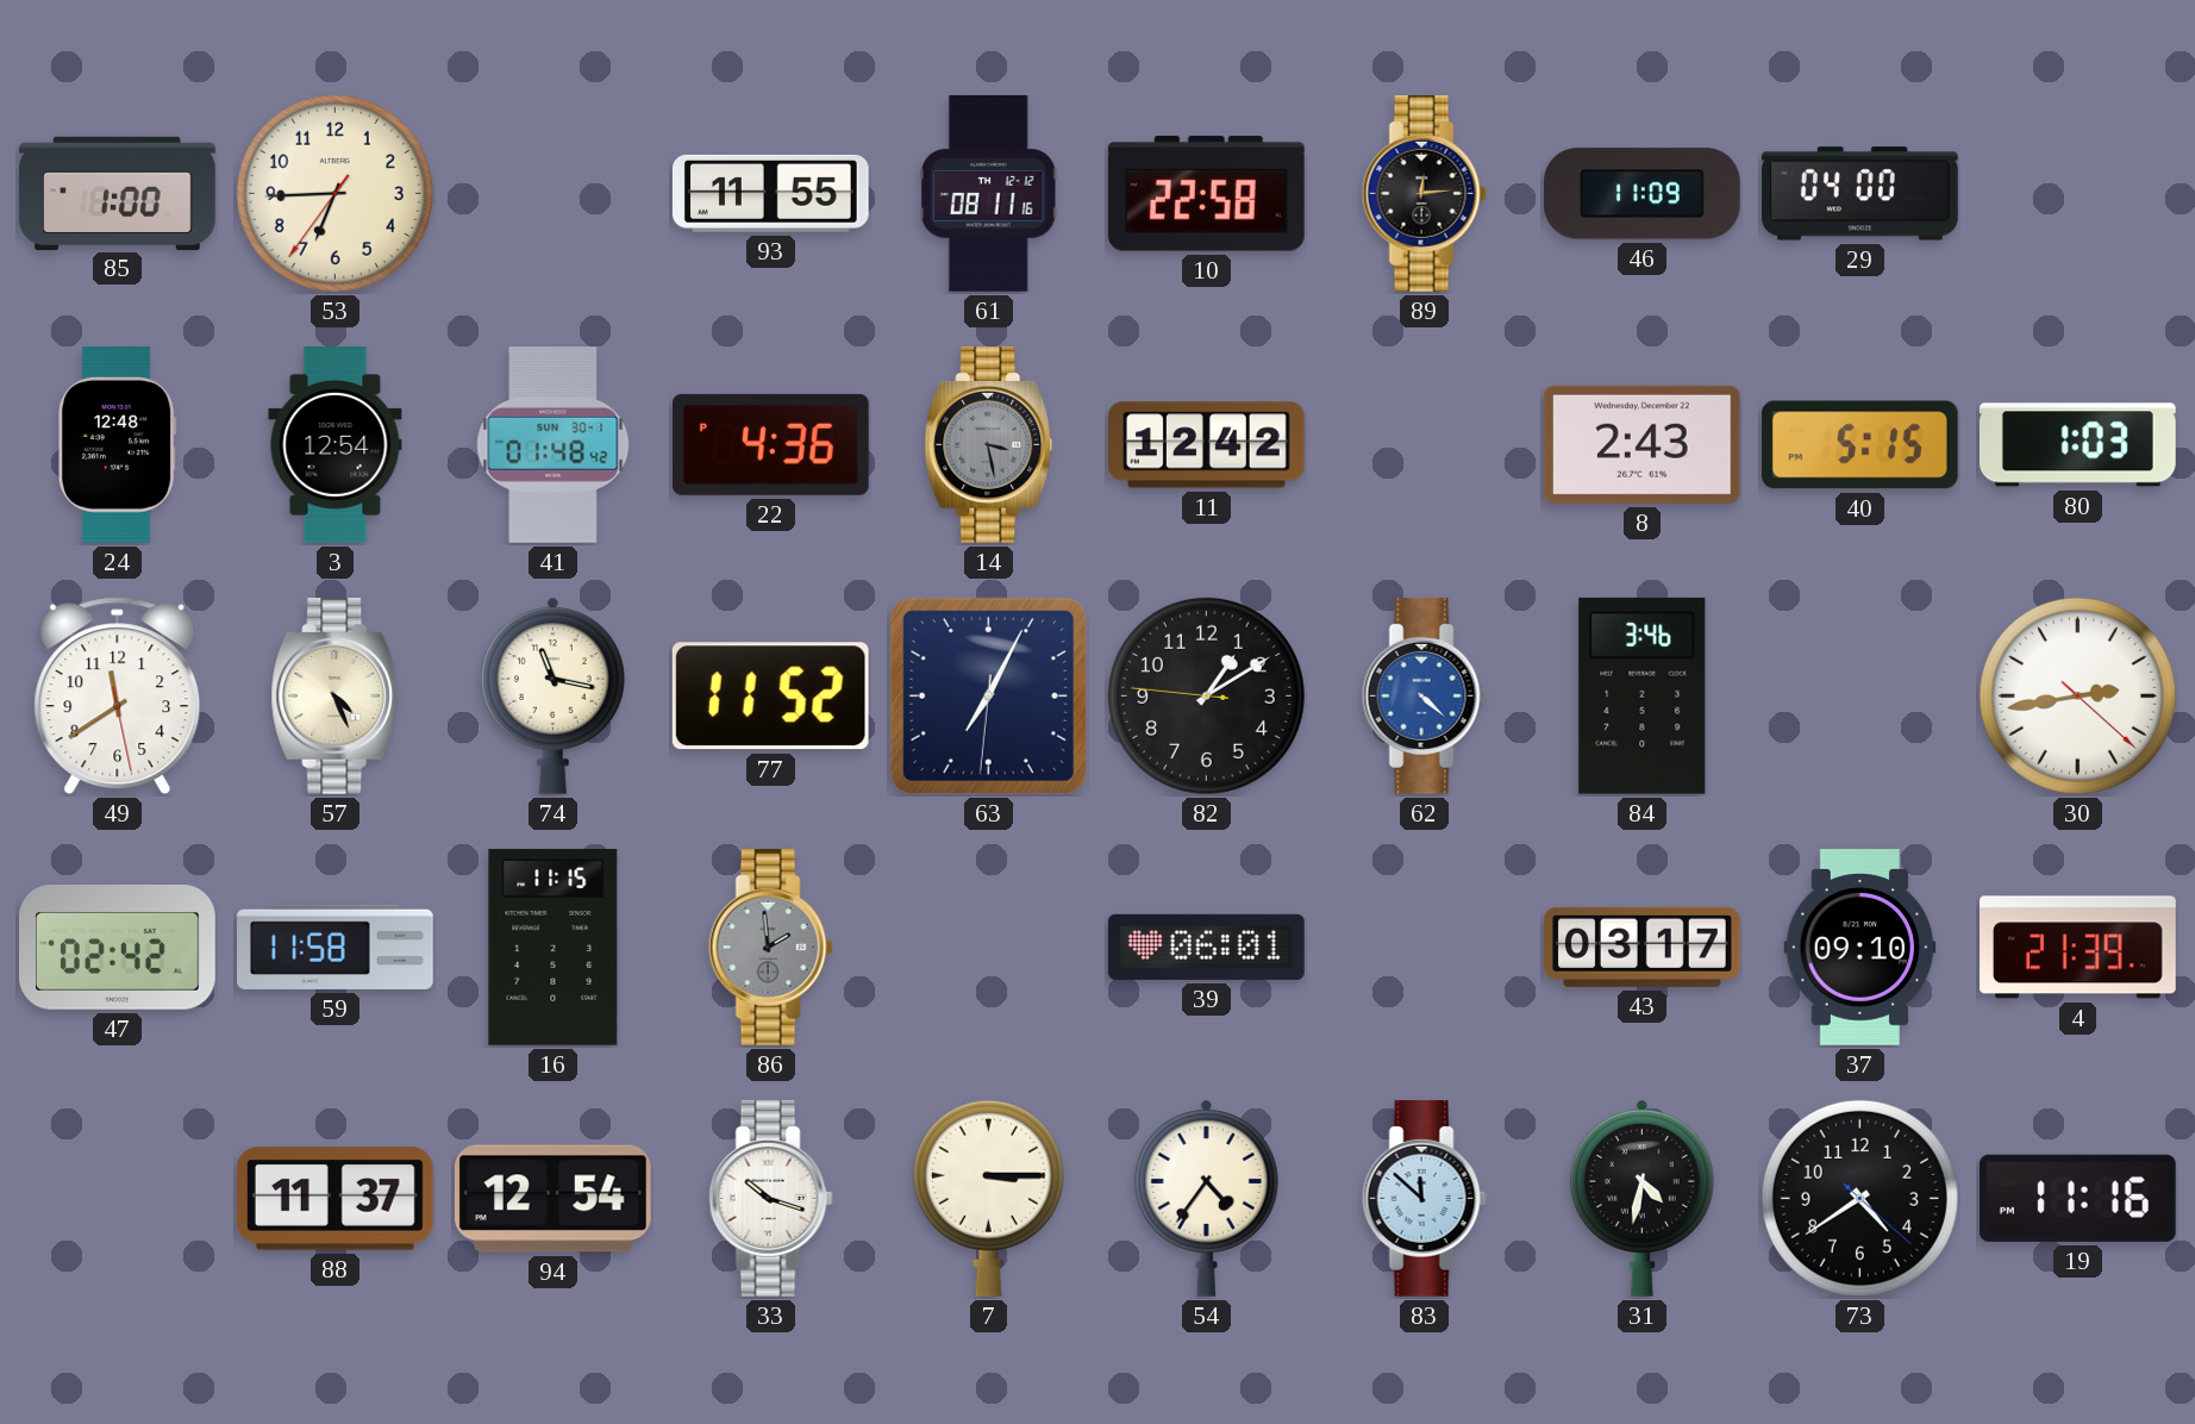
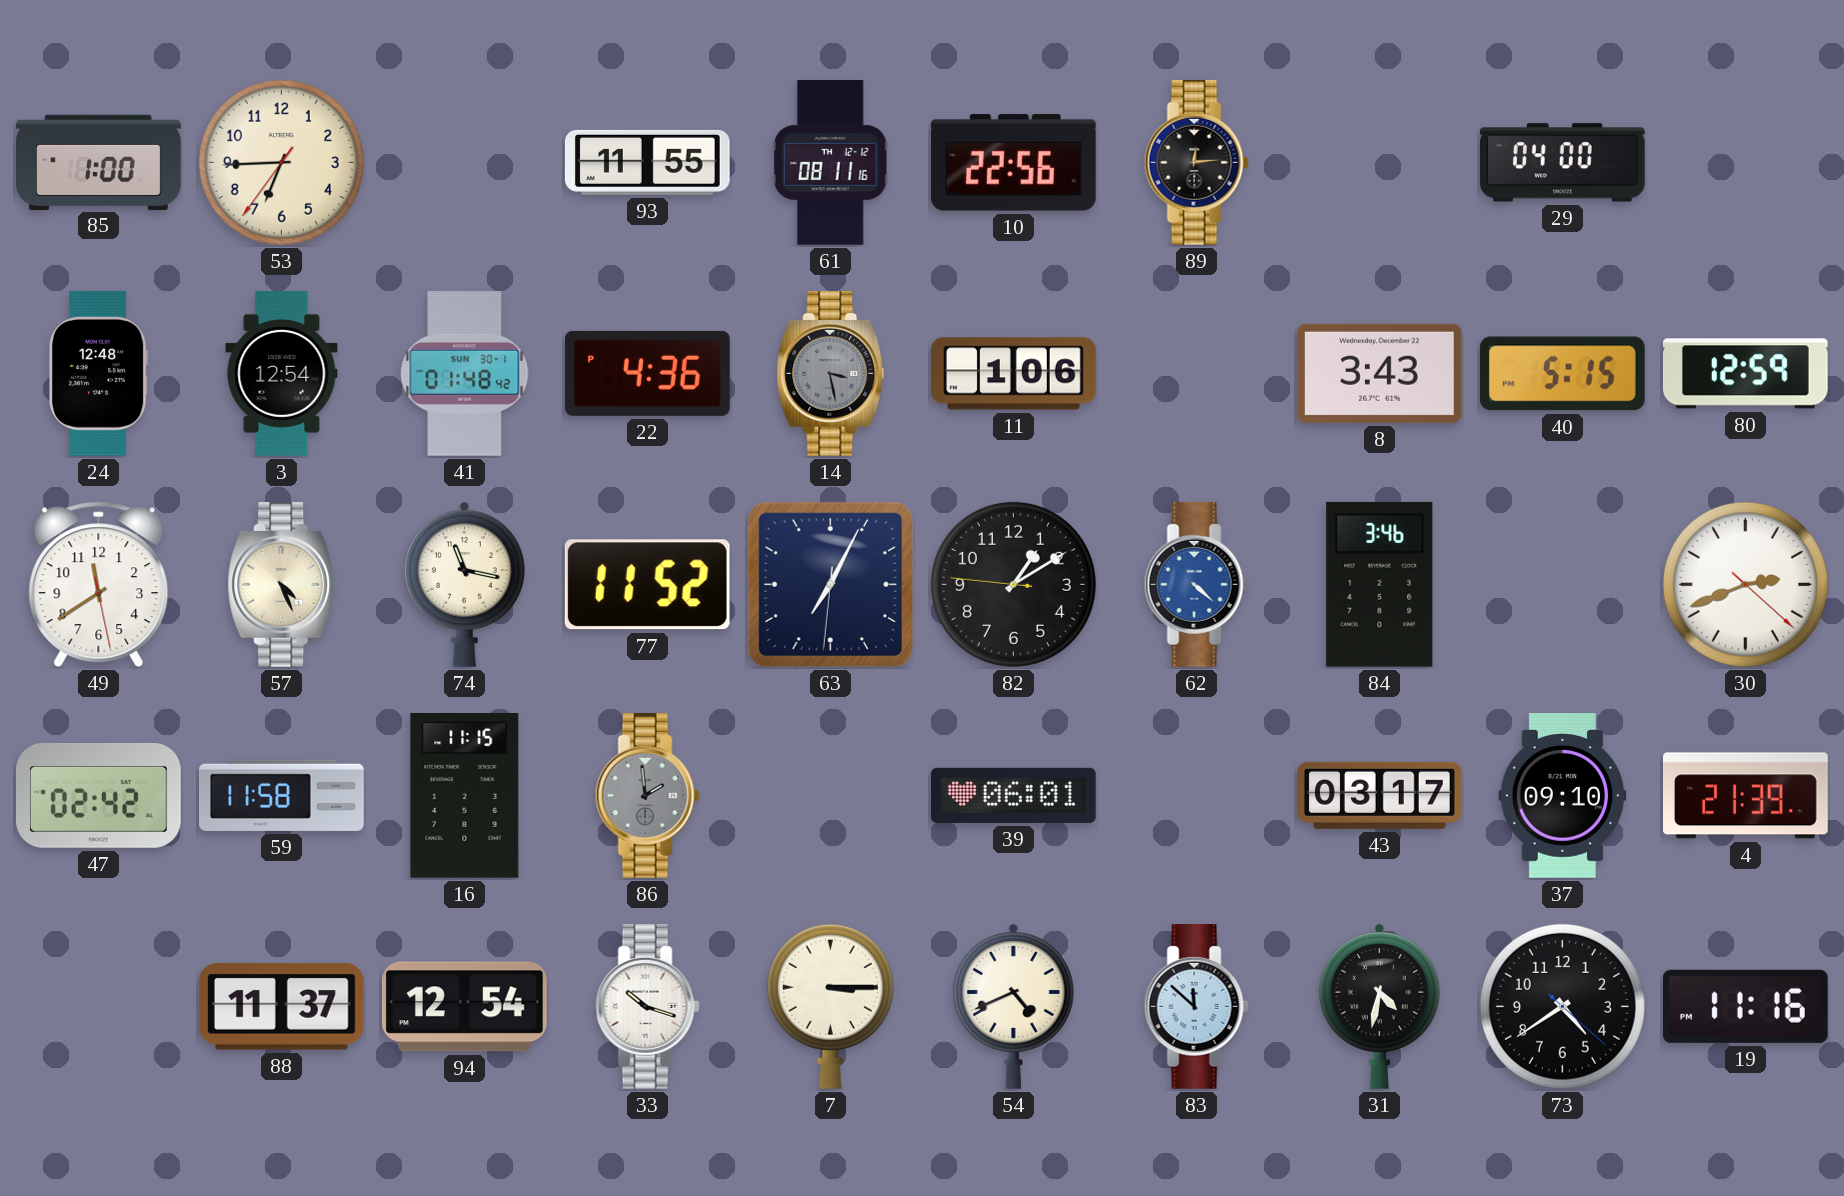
10: 22:58 -> 22:56 (1013, 163)
46: 11:09 -> none (1641, 194)
11: 12:42 -> 1:06 (1014, 374)
8: 2:43 -> 3:43 (1379, 373)
80: 1:03 -> 12:59 (1745, 374)
30: 2:43 -> 2:41 (1745, 584)
54: 4:36 -> 4:41 (1013, 1006)
